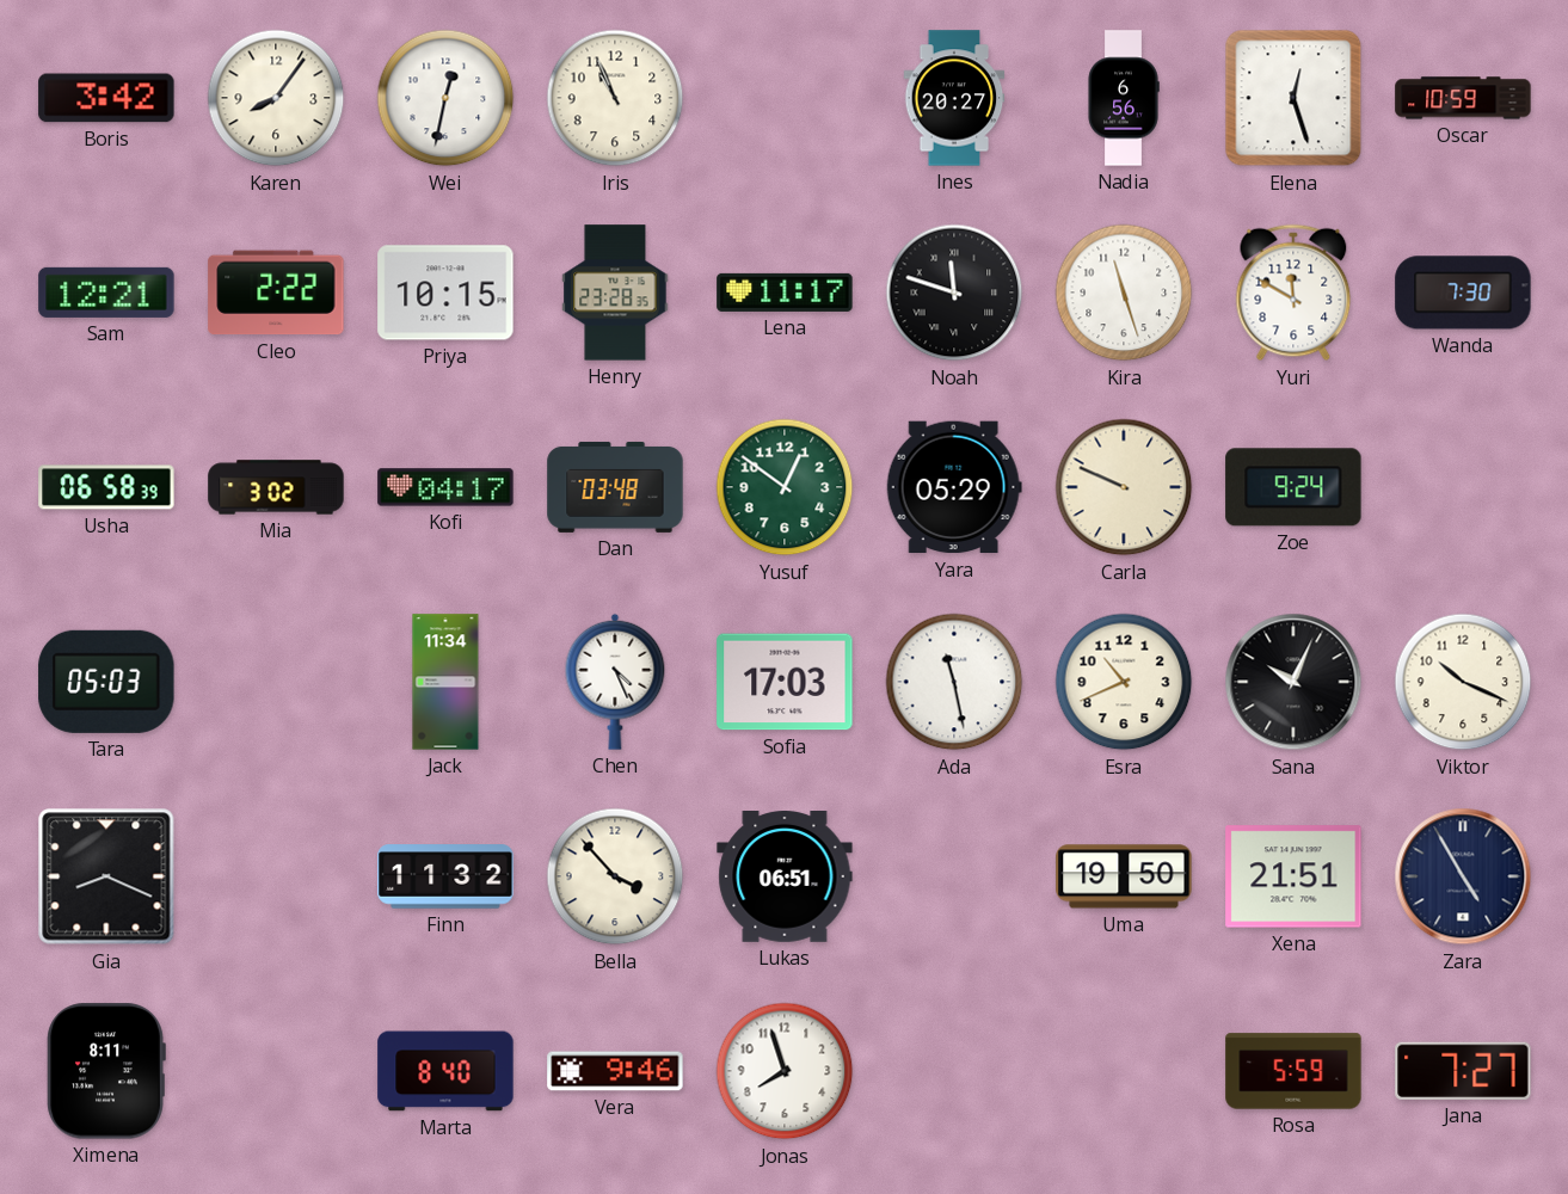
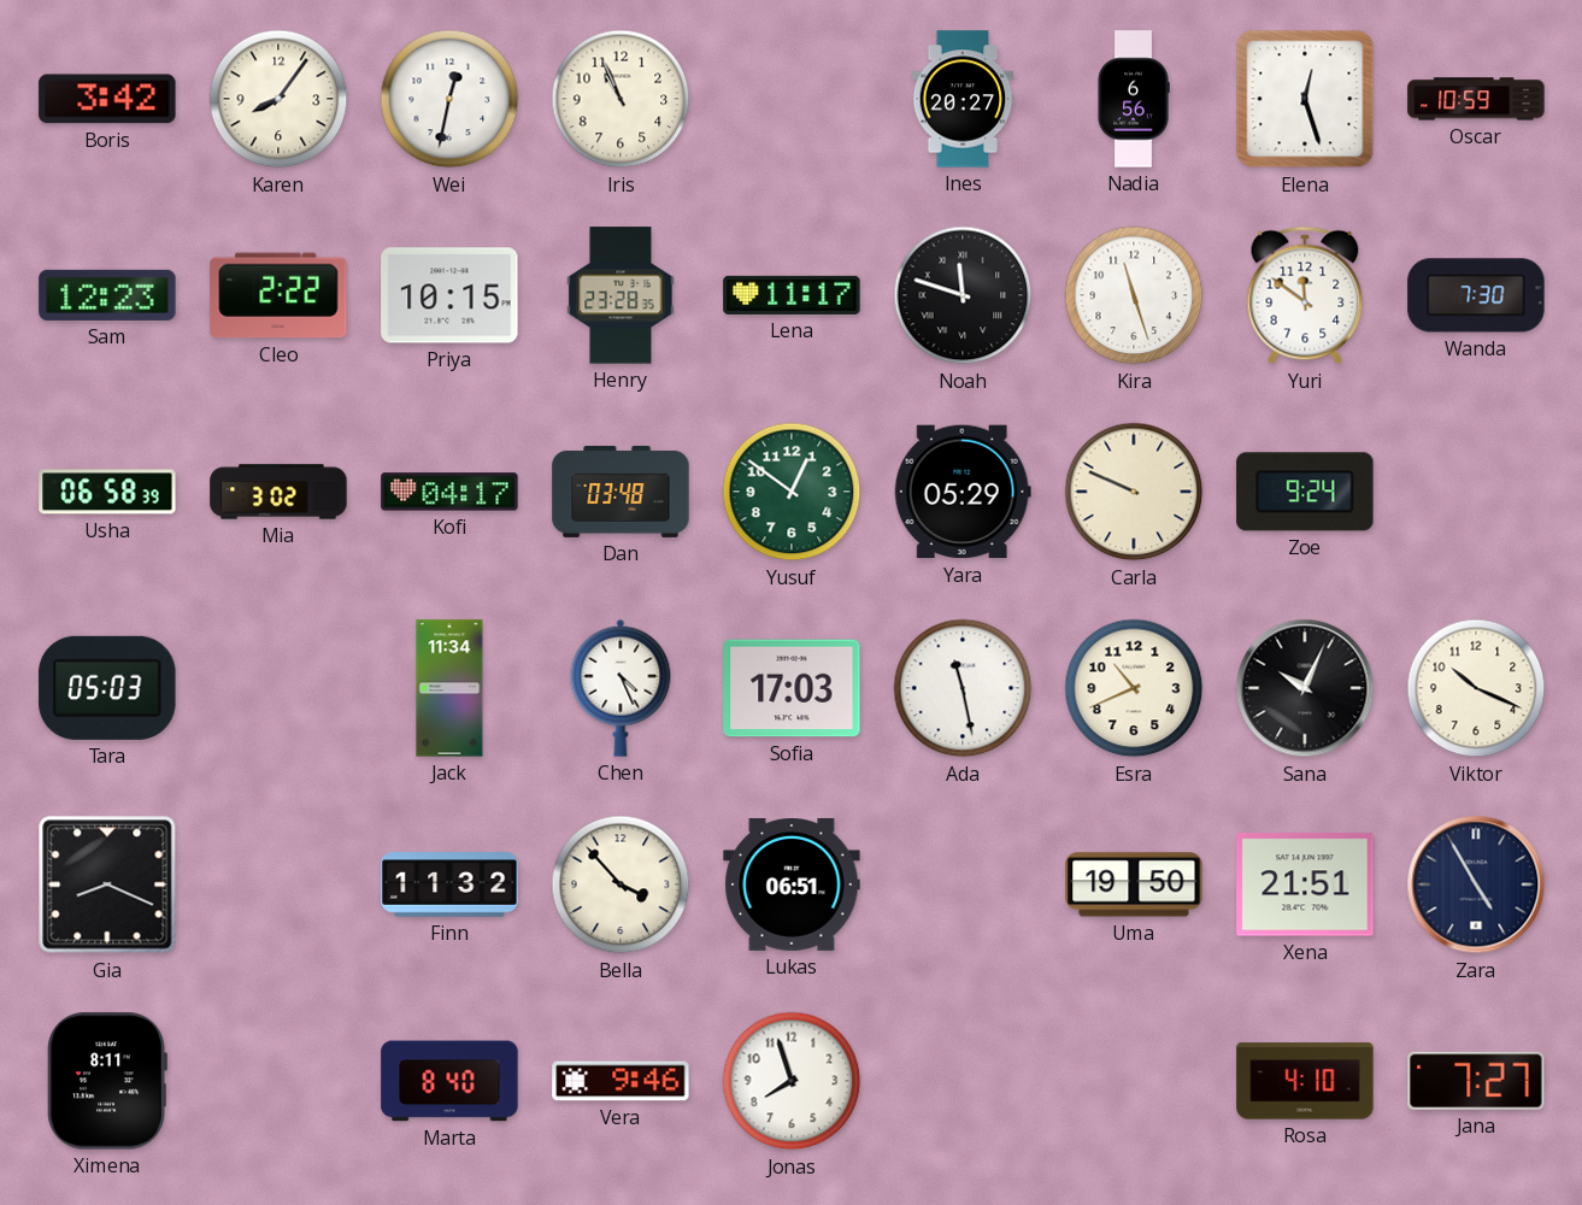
Sam: 12:21 -> 12:23 (107, 295)
Yuri: 11:50 -> 11:51 (1305, 295)
Rosa: 5:59 -> 4:10 (1305, 1081)
